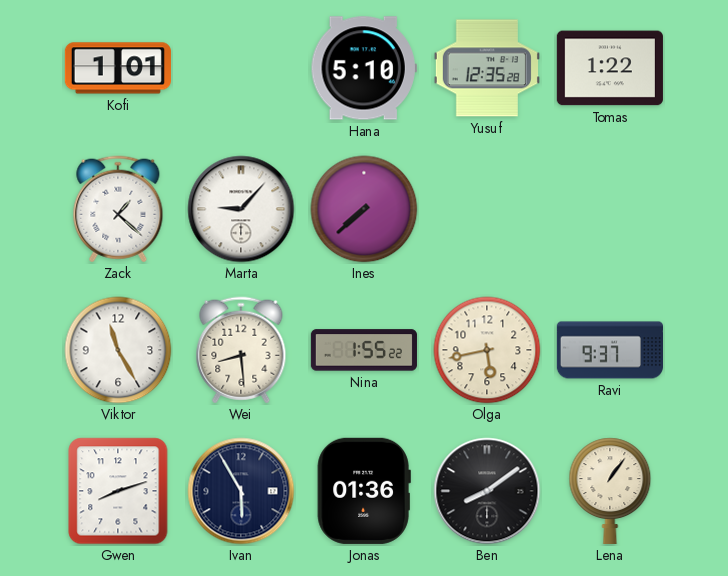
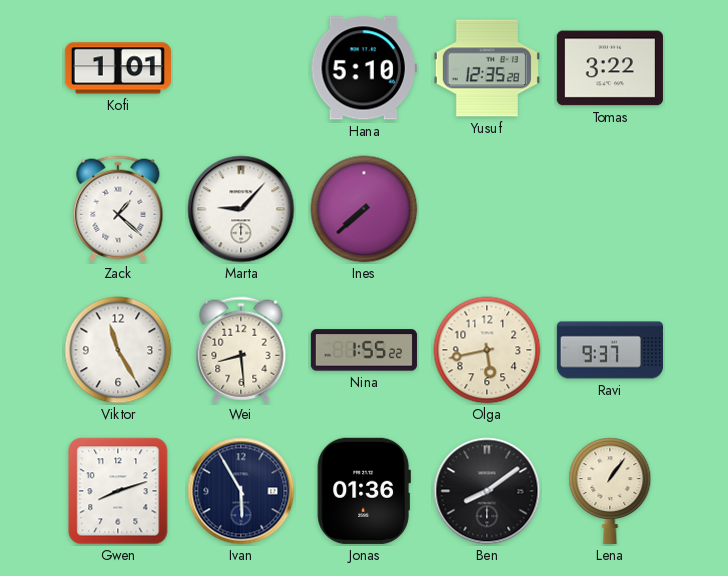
Tomas: 1:22 -> 3:22 (610, 68)
